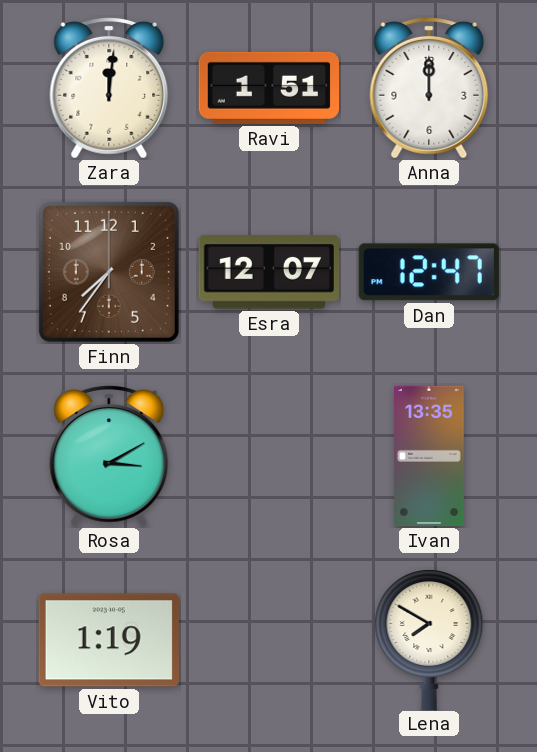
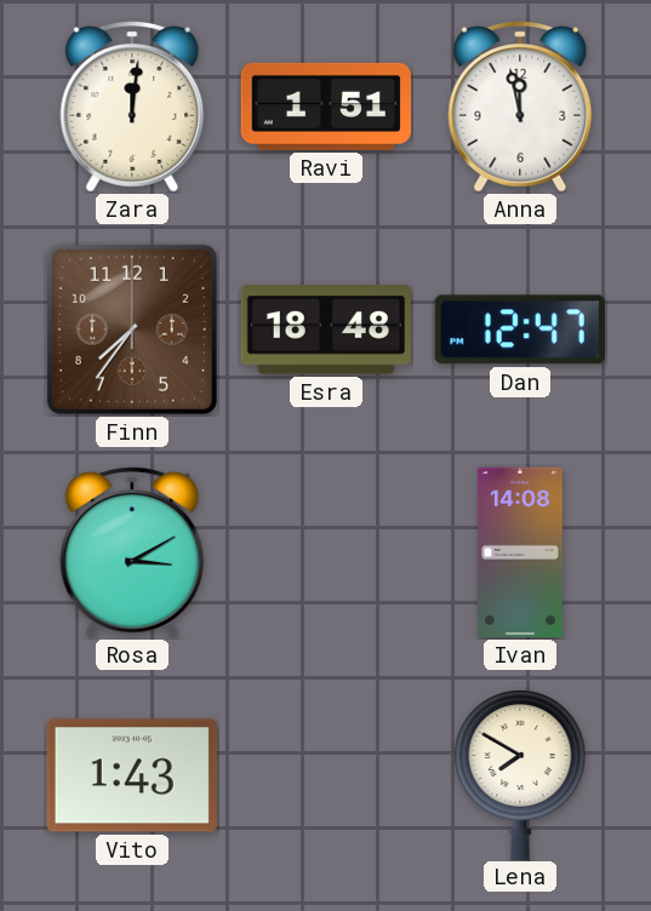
Anna: 12:00 -> 11:58 (520, 107)
Esra: 12:07 -> 18:48 (326, 330)
Ivan: 13:35 -> 14:08 (521, 552)
Vito: 1:19 -> 1:43 (132, 775)
